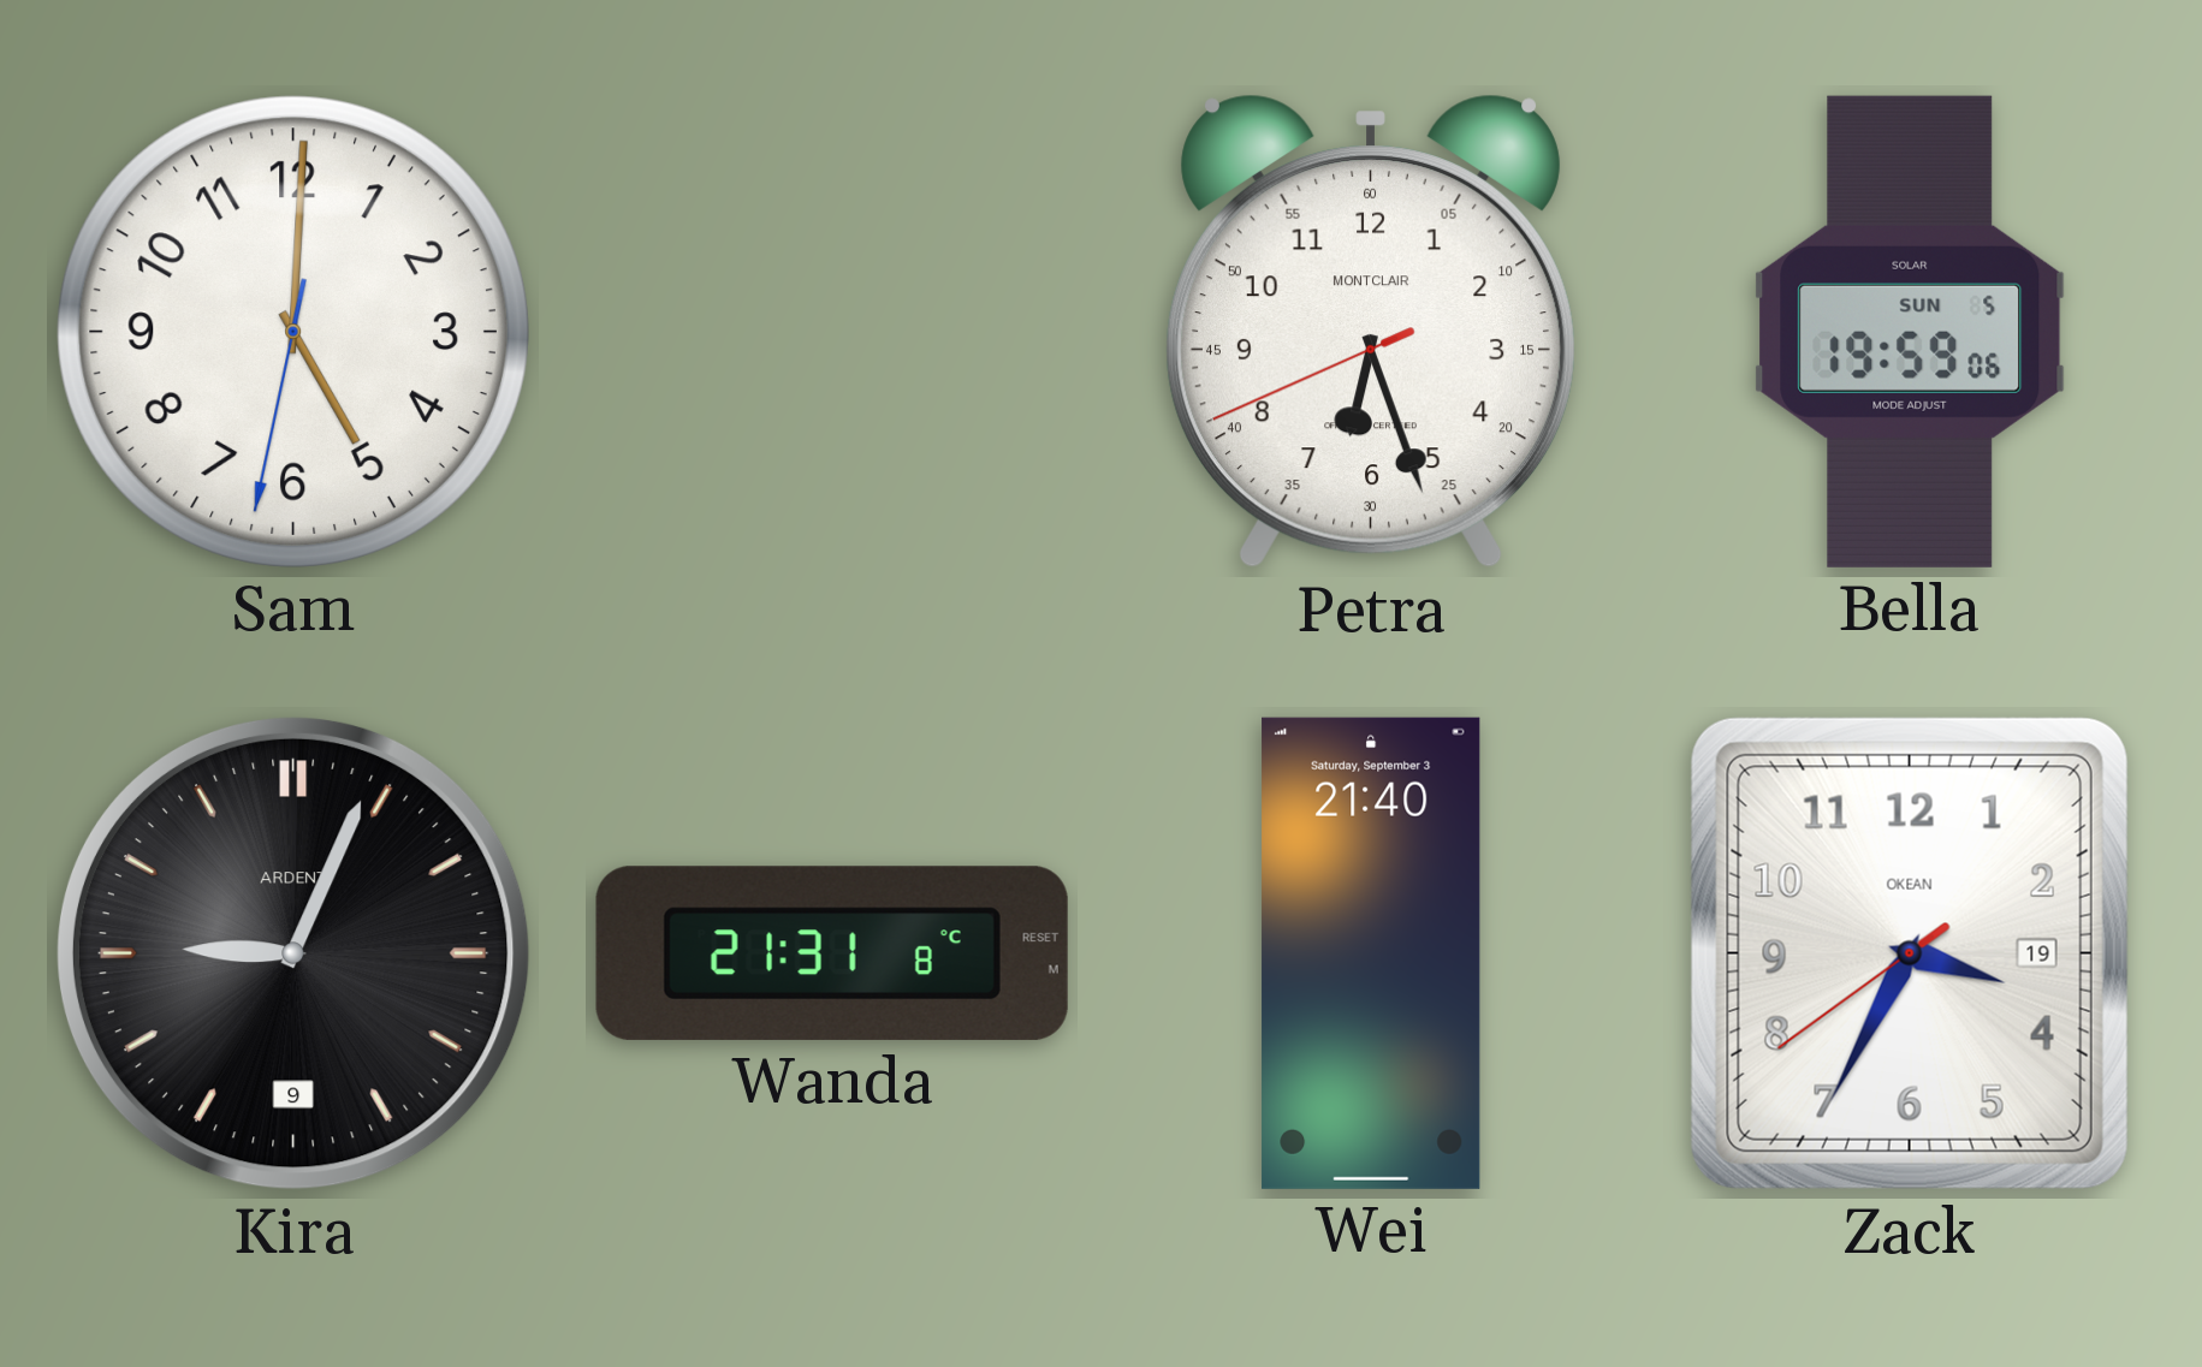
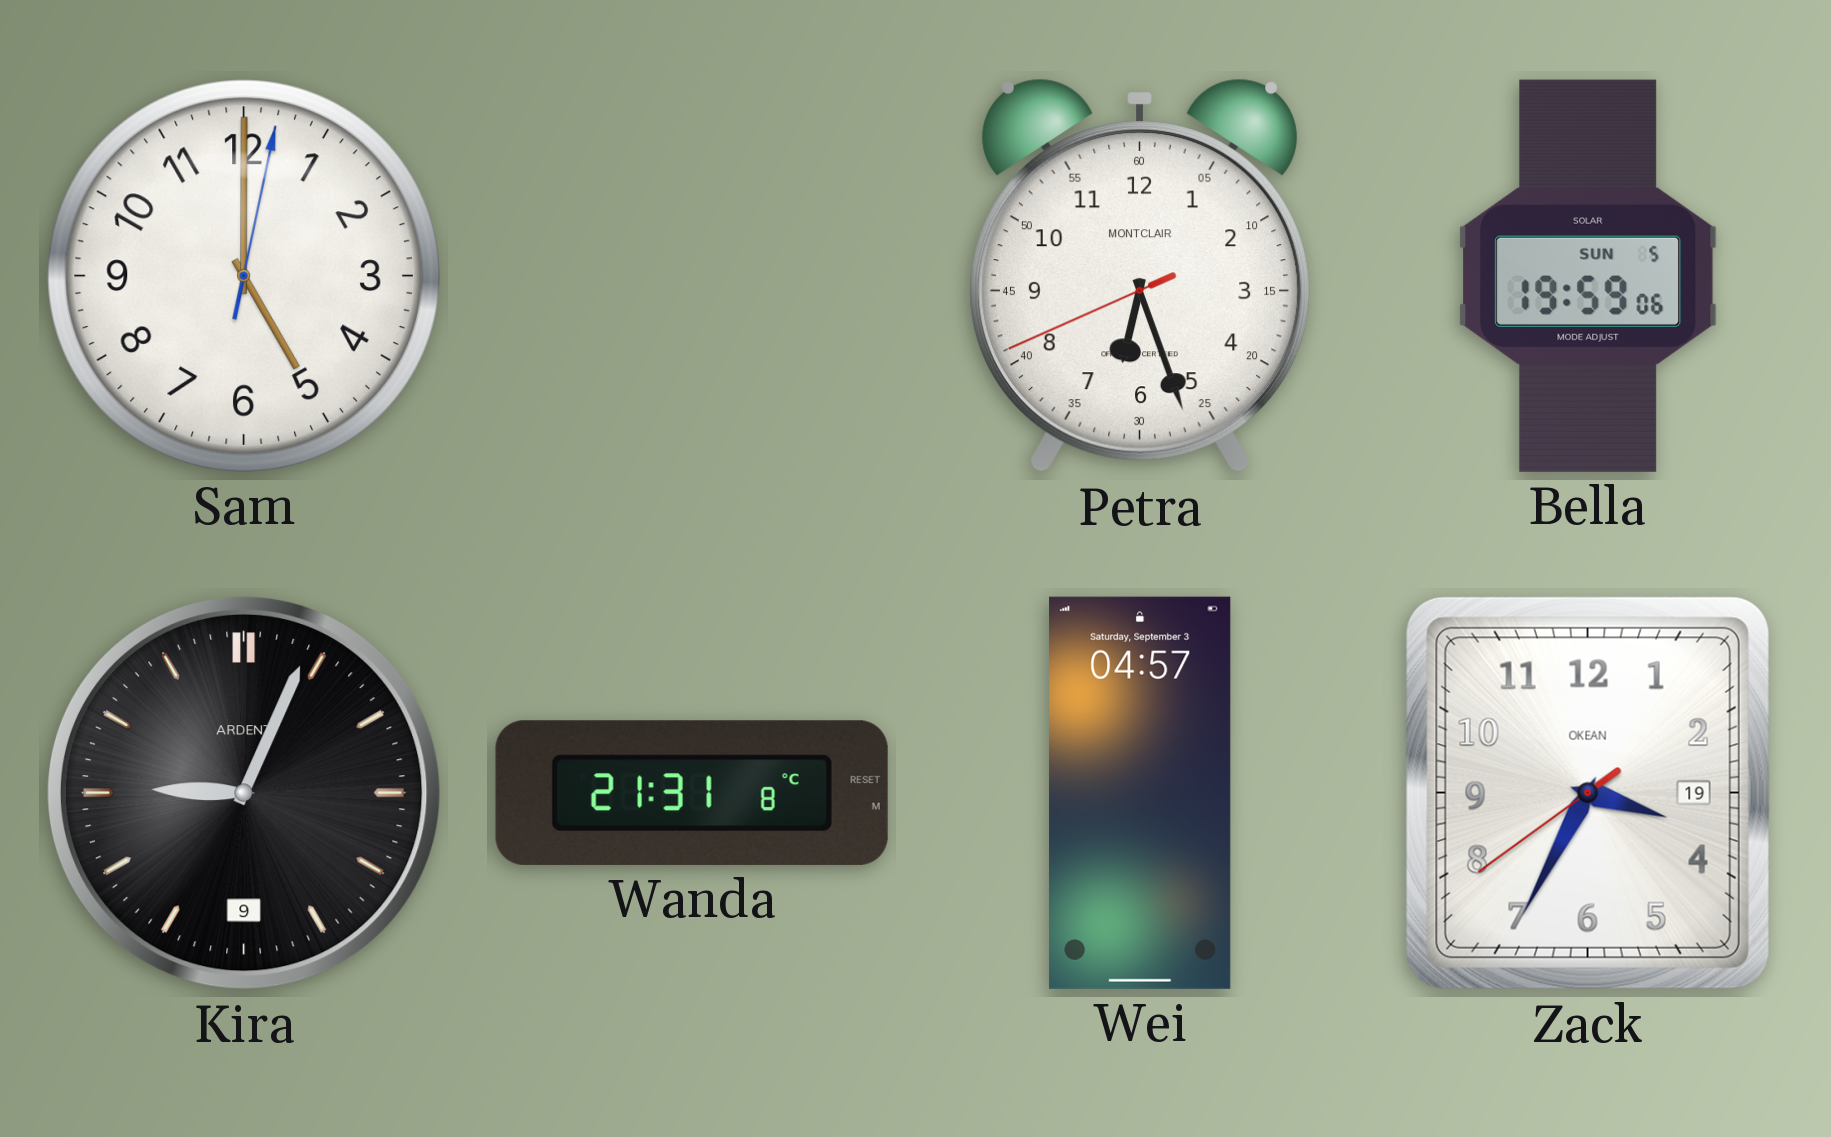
Sam: 5:00:32 -> 5:00:02 (244, 276)
Wei: 21:40 -> 04:57 (1140, 793)
